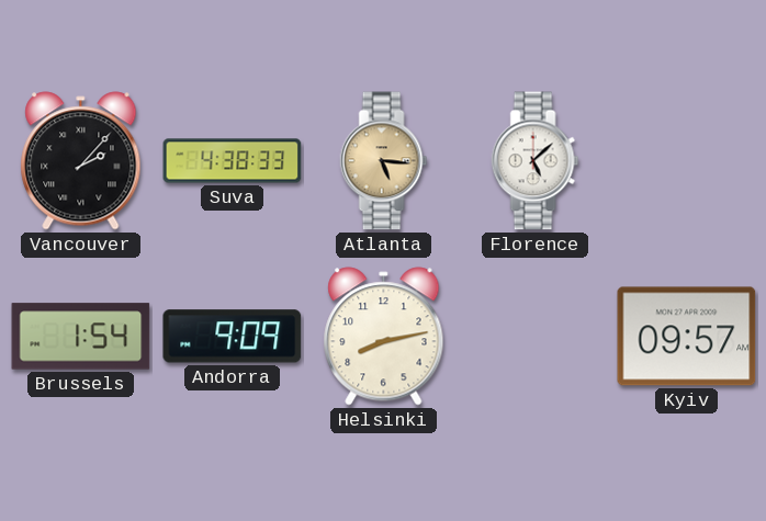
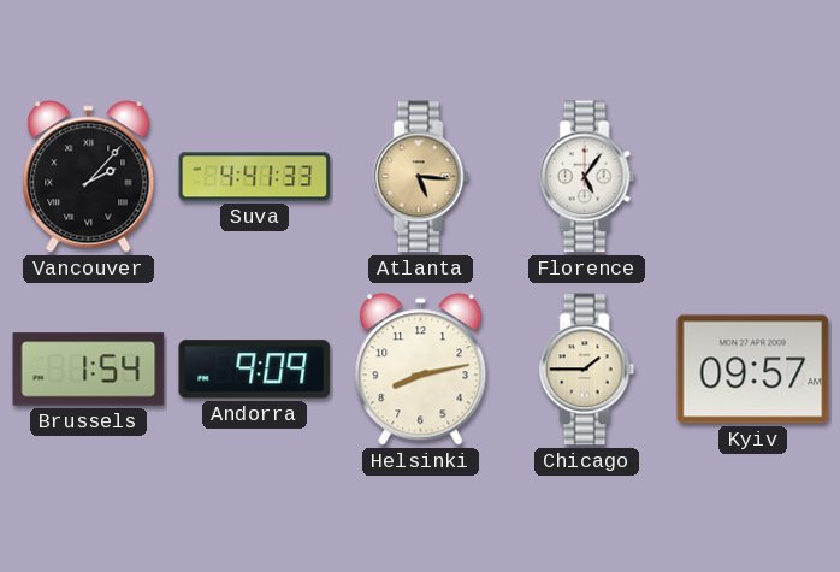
Suva: 4:38 -> 4:41 (255, 177)
Florence: 5:08 -> 5:06 (587, 177)
Chicago: none -> 1:45 (587, 370)
